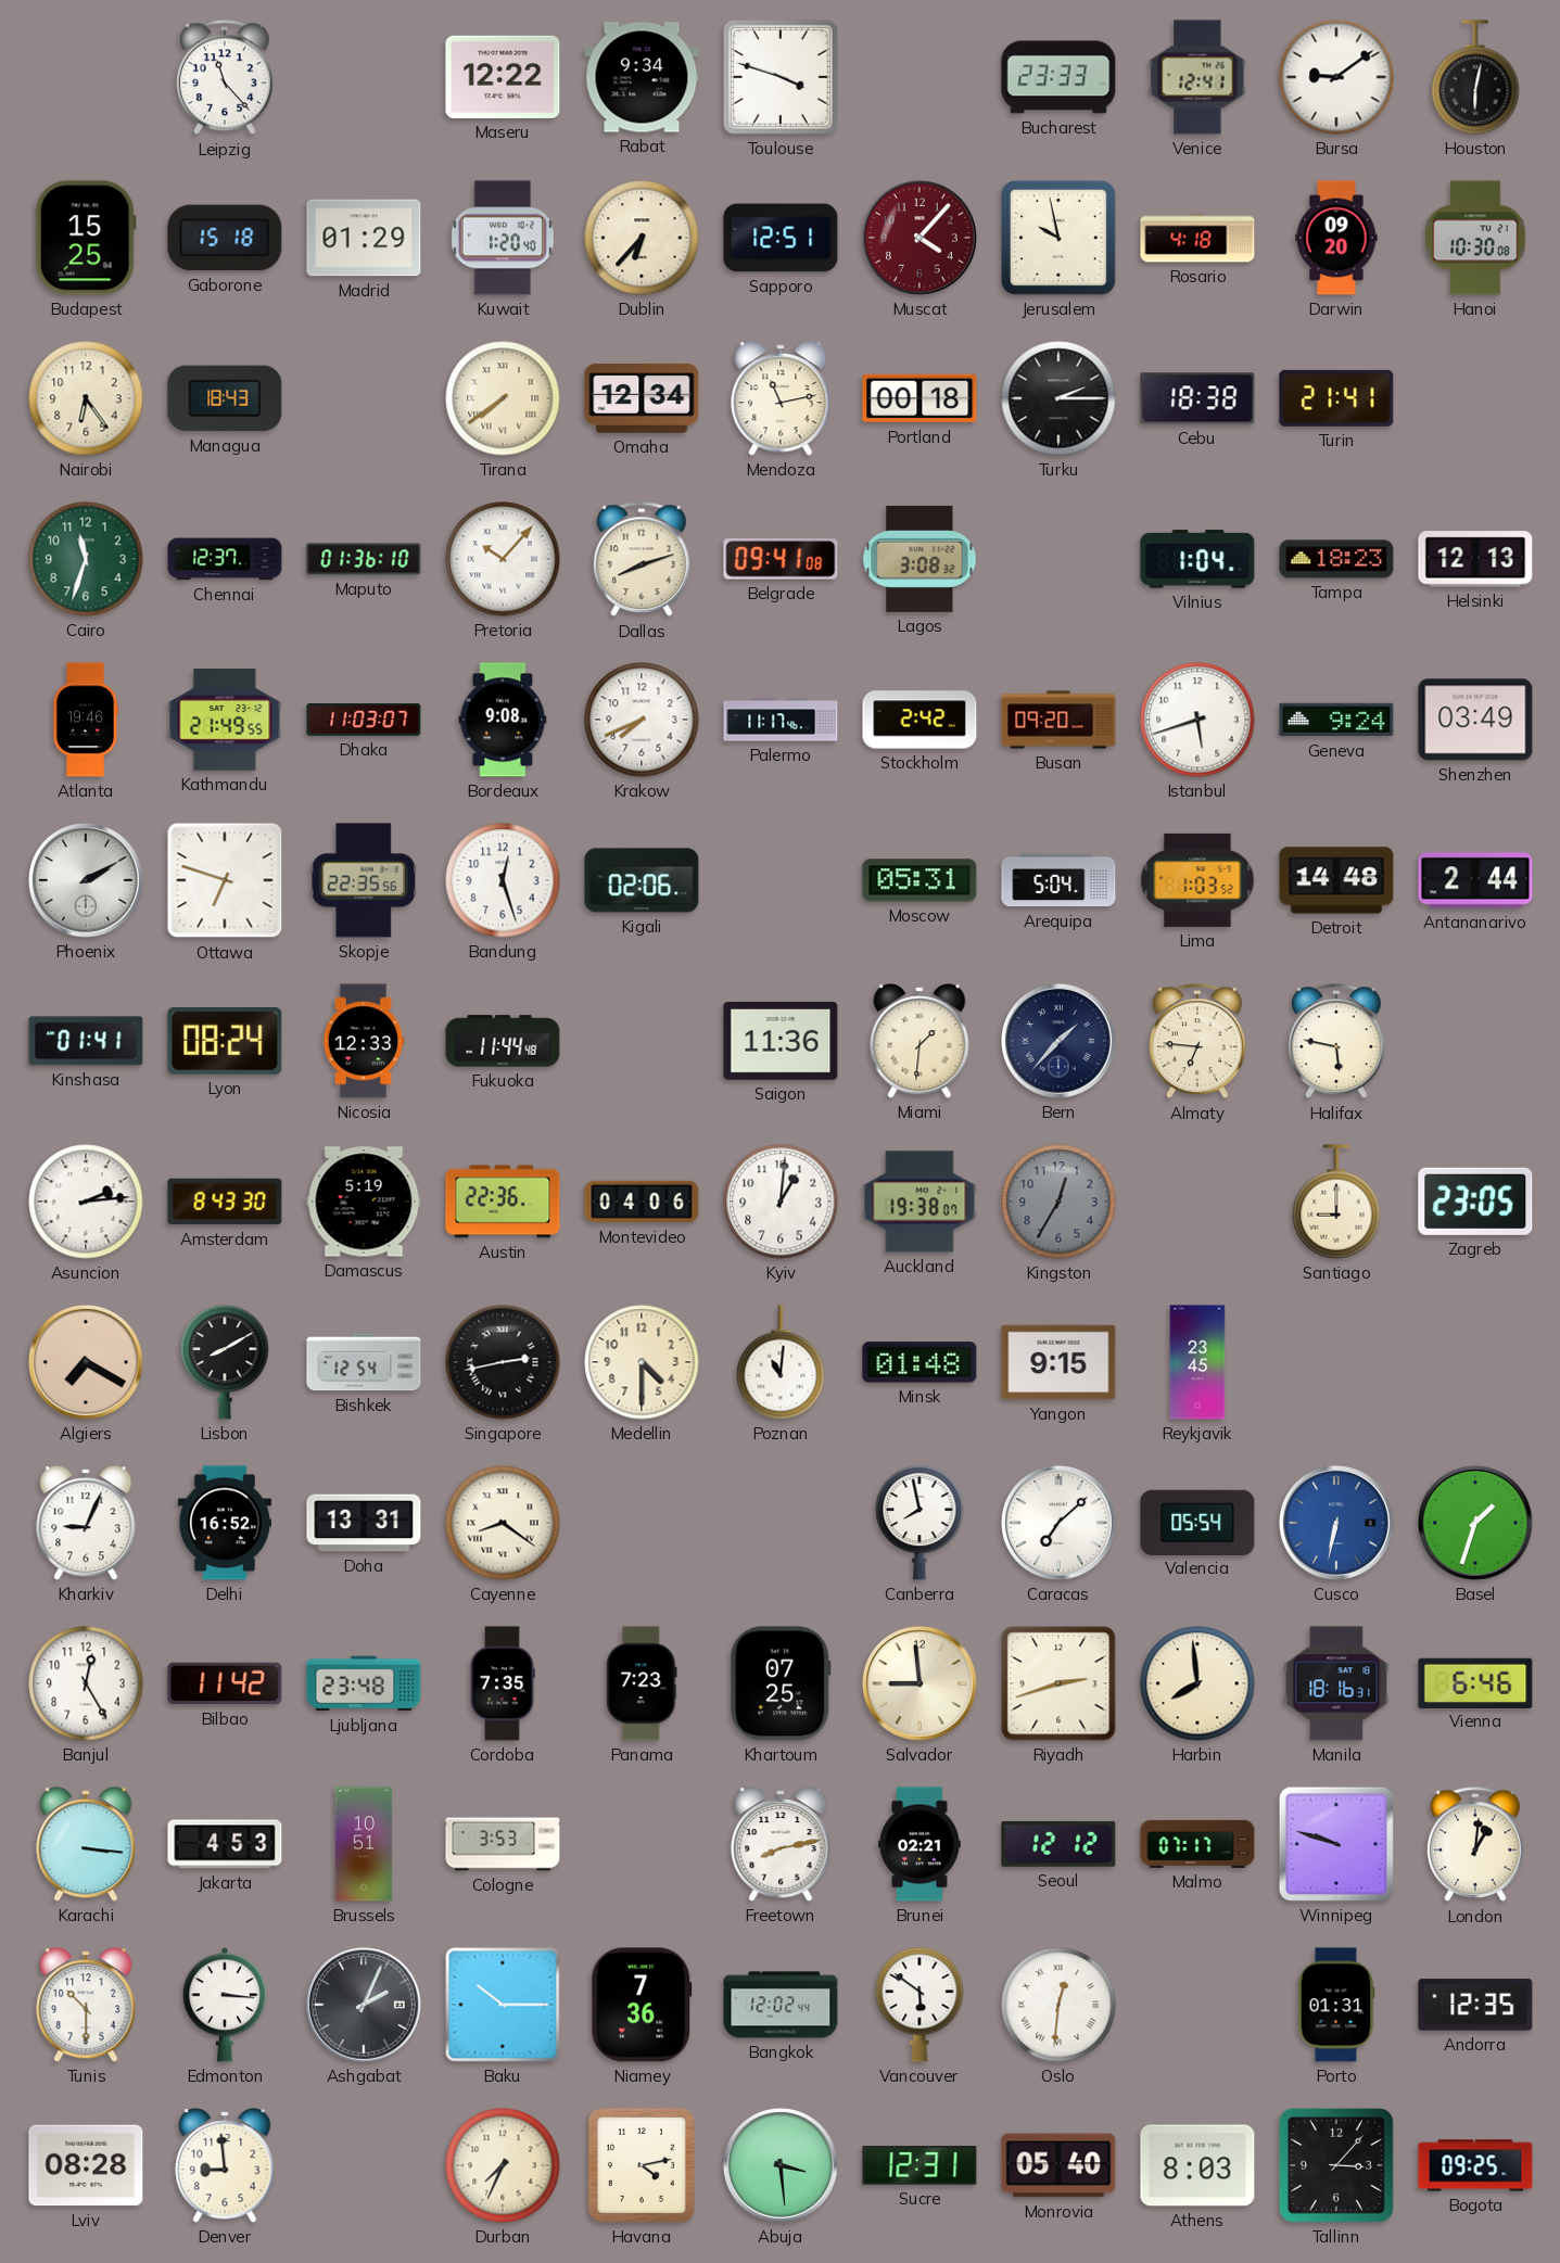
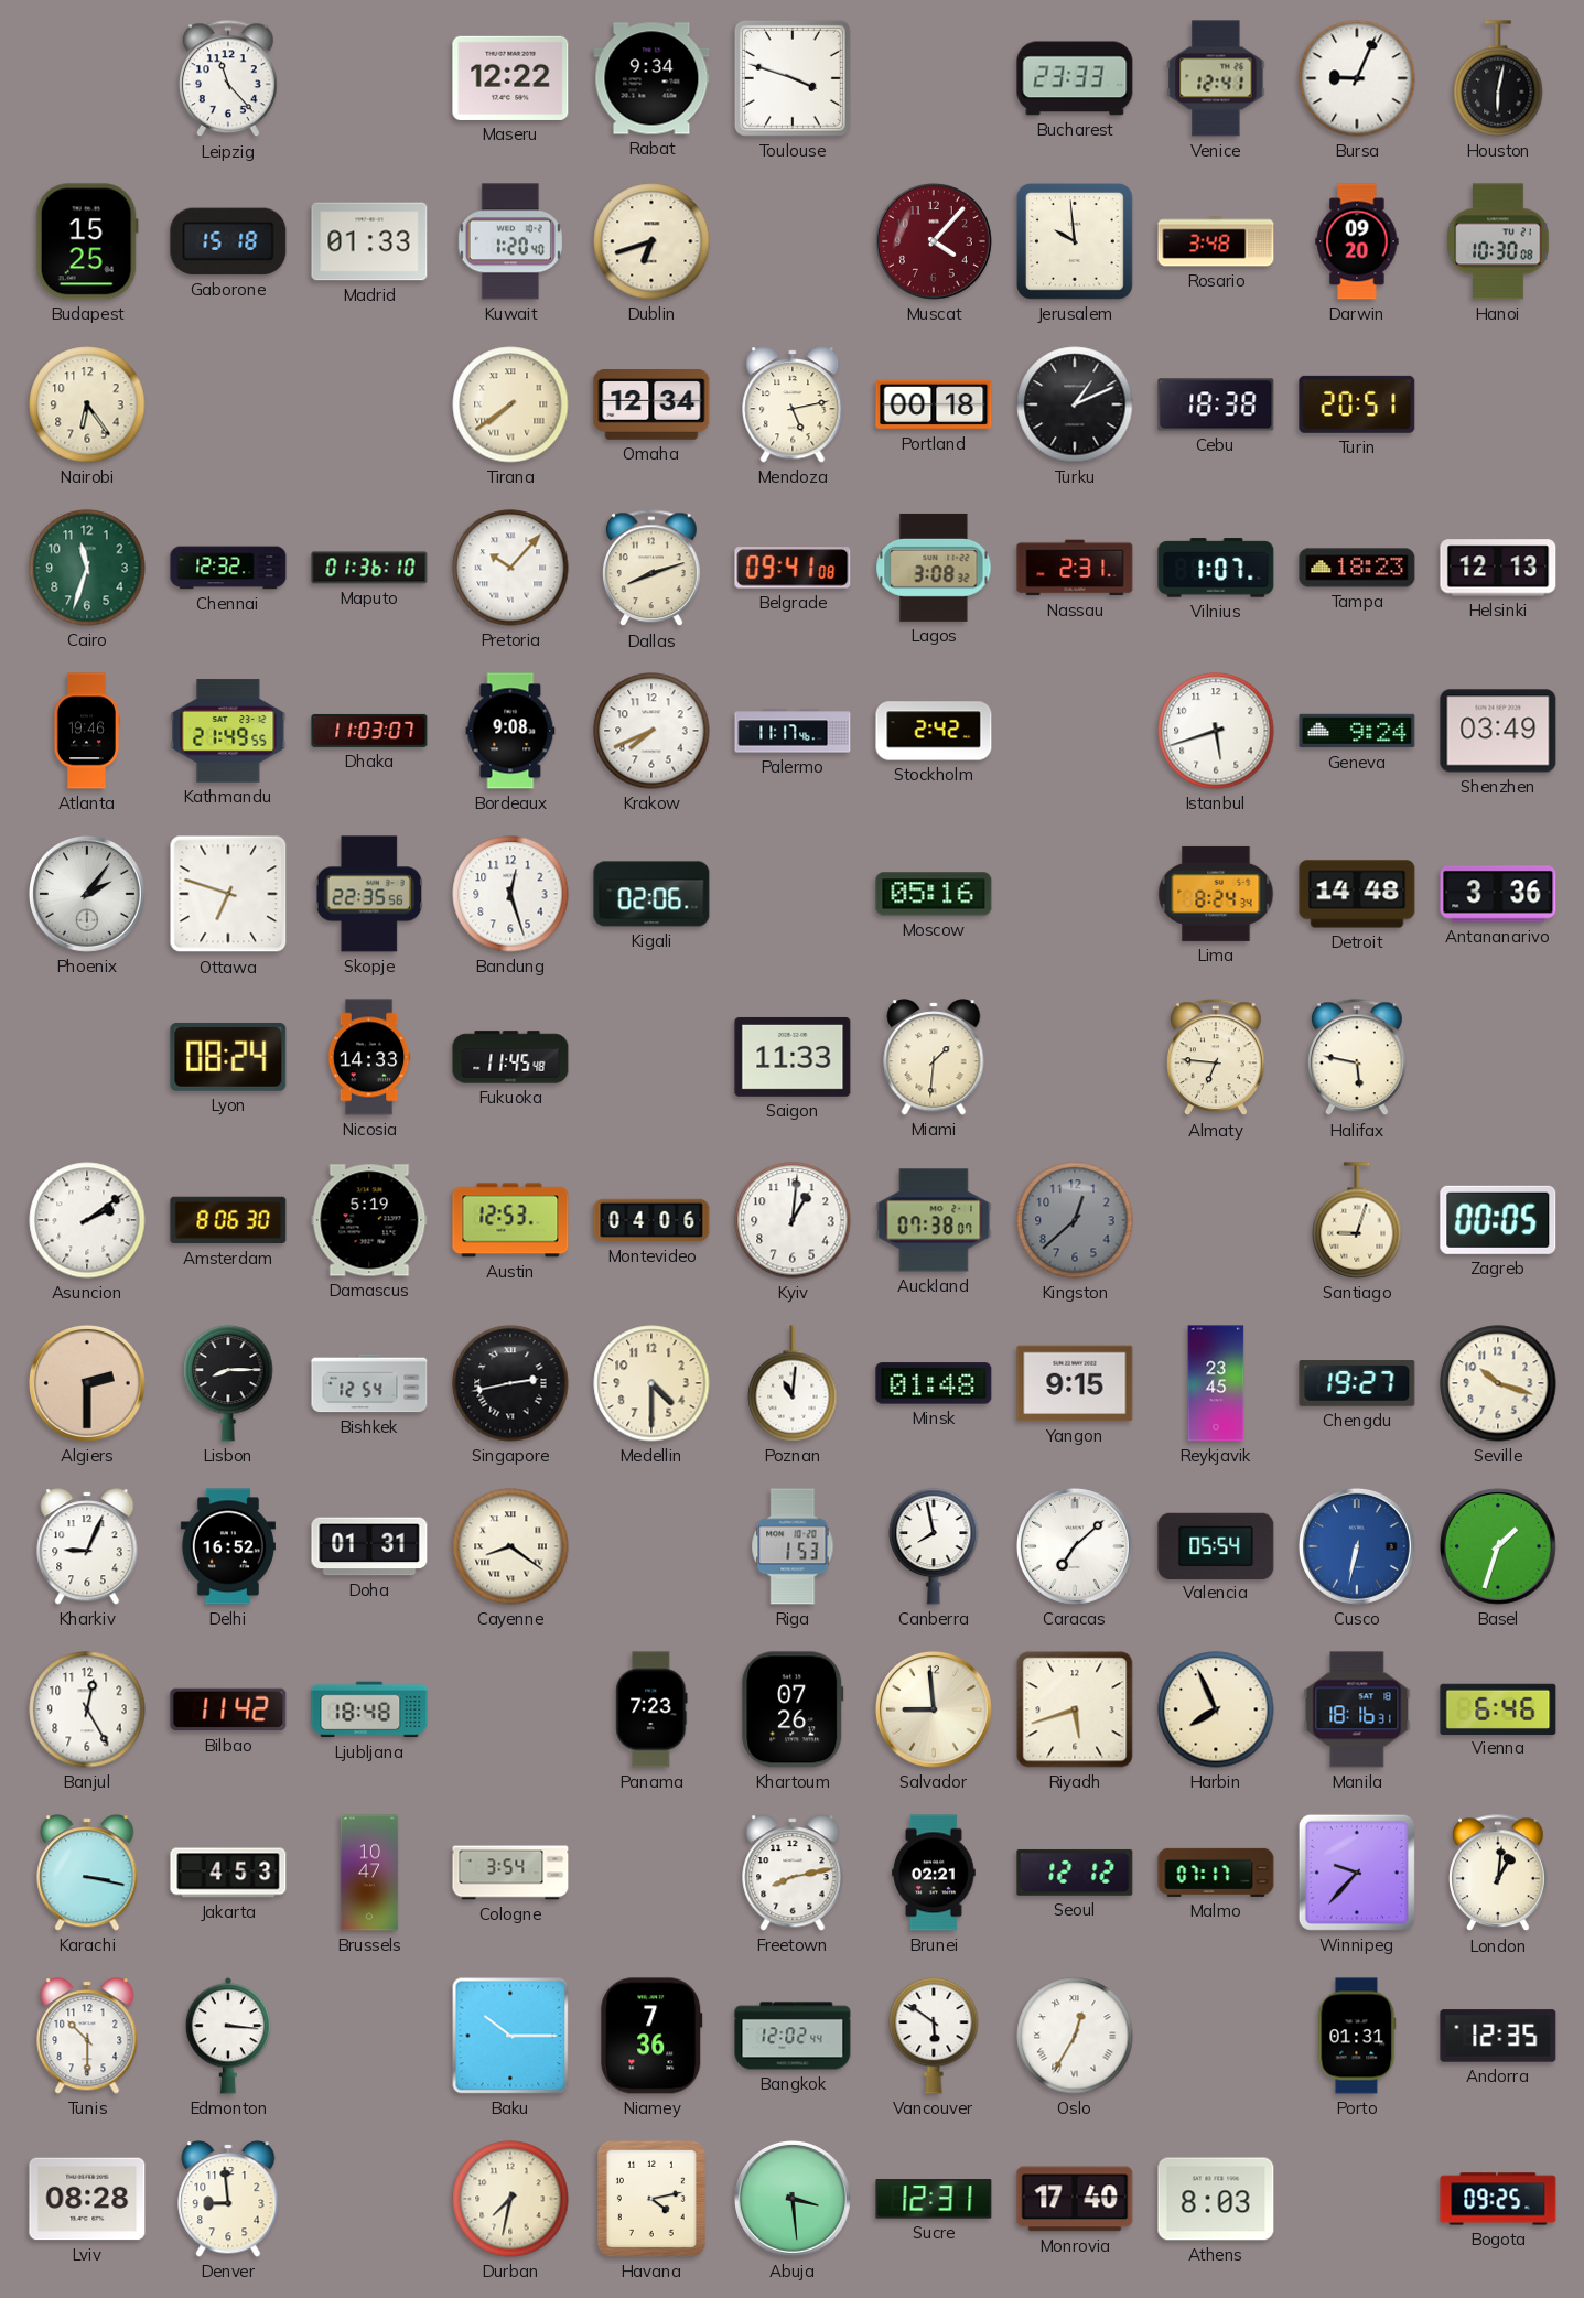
Bursa: 9:09 -> 9:04 (1357, 78)
Madrid: 01:29 -> 01:33 (369, 241)
Dublin: 6:37 -> 6:42 (651, 241)
Sapporo: 12:51 -> none (781, 238)
Jerusalem: 9:58 -> 9:59 (1075, 241)
Rosario: 4:18 -> 3:48 (1216, 241)
Managua: 18:43 -> none (225, 398)
Mendoza: 11:13 -> 5:13 (793, 404)
Turku: 2:15 -> 1:11 (1075, 404)
Turin: 21:41 -> 20:51 (1357, 404)
Chennai: 12:37 -> 12:32 (228, 568)
Nassau: none -> 2:31 (1075, 568)
Vilnius: 1:04 -> 1:07 (1216, 568)
Busan: 09:20 -> none (1058, 720)
Phoenix: 2:10 -> 2:06 (87, 894)
Moscow: 05:31 -> 05:16 (934, 894)
Arequipa: 5:04 -> none (1058, 880)
Lima: 1:03 -> 8:24 (1216, 894)
Antananarivo: 2:44 -> 3:36 (1498, 894)
Kinshasa: 01:41 -> none (86, 1041)
Nicosia: 12:33 -> 14:33 (369, 1057)
Fukuoka: 11:44 -> 11:45 (510, 1057)
Saigon: 11:36 -> 11:33 (793, 1057)
Bern: 1:37 -> none (1058, 1041)
Asuncion: 2:14 -> 2:09 (87, 1220)
Amsterdam: 8:43 -> 8:06 (228, 1220)
Austin: 22:36 -> 12:53 (510, 1220)
Auckland: 19:38 -> 07:38 (934, 1220)
Kingston: 12:35 -> 12:38 (1075, 1220)
Santiago: 9:00 -> 9:03 (1357, 1220)
Zagreb: 23:05 -> 00:05 (1498, 1220)
Algiers: 7:20 -> 2:30 (87, 1383)
Lisbon: 8:10 -> 8:15 (228, 1383)
Chengdu: none -> 19:27 (1357, 1384)
Seville: none -> 10:18 (1498, 1383)
Doha: 13:31 -> 01:31 (369, 1546)
Riga: none -> 1:53 (793, 1546)
Ljubljana: 23:48 -> 18:48 (369, 1709)
Cordoba: 7:35 -> none (503, 1683)
Khartoum: 07:25 -> 07:26 (793, 1709)
Riyadh: 2:42 -> 5:42 (1075, 1709)
Harbin: 7:59 -> 7:56 (1216, 1709)
Karachi: 3:16 -> 3:17 (87, 1873)
Brussels: 10:51 -> 10:47 (369, 1873)
Cologne: 3:53 -> 3:54 (510, 1873)
Winnipeg: 9:48 -> 9:37 (1357, 1873)
Ashgabat: 2:04 -> none (364, 2005)
Oslo: 12:31 -> 12:35 (1075, 2036)
Durban: 7:34 -> 7:32 (510, 2199)
Monrovia: 05:40 -> 17:40 (1075, 2199)
Tallinn: 3:07 -> none (1336, 2165)
